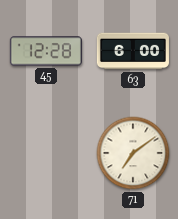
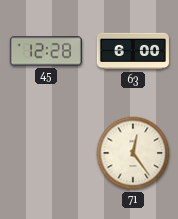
71: 7:09 -> 12:24 (133, 153)
